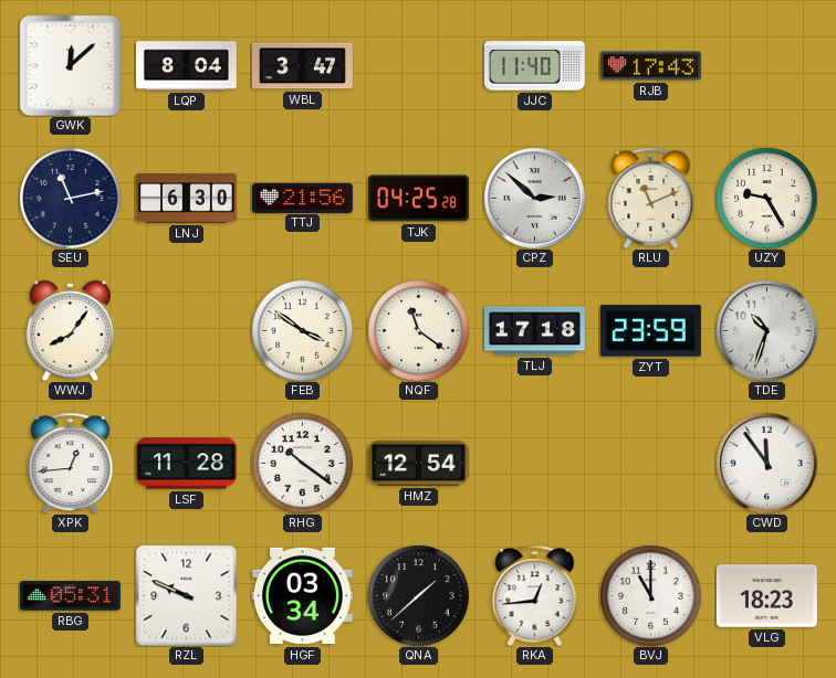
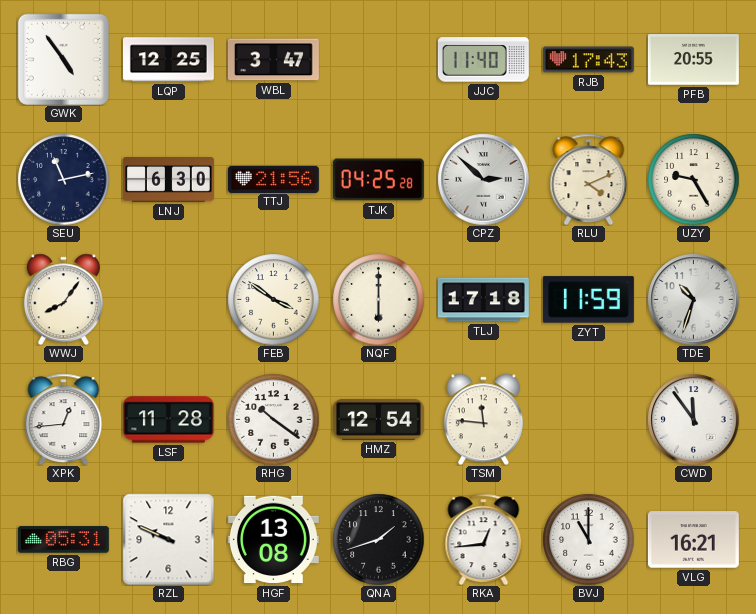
GWK: 12:08 -> 4:54 (63, 59)
LQP: 8:04 -> 12:25 (168, 60)
PFB: none -> 20:55 (693, 60)
RLU: 11:11 -> 4:11 (589, 179)
NQF: 11:21 -> 6:00 (378, 299)
ZYT: 23:59 -> 11:59 (588, 300)
TSM: none -> 11:46 (483, 419)
HGF: 03:34 -> 13:08 (273, 540)
QNA: 1:38 -> 1:42 (378, 539)
VLG: 18:23 -> 16:21 (693, 540)
